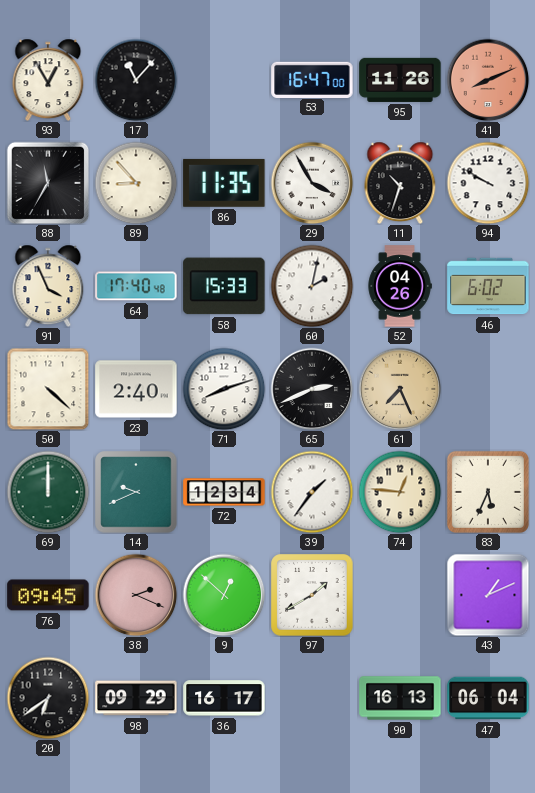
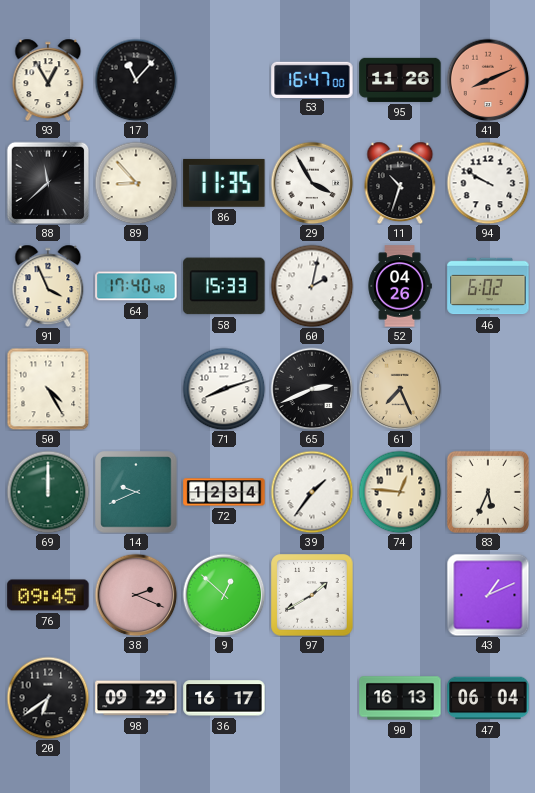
88: 11:35 -> 11:38 (48, 183)
50: 4:22 -> 4:25 (48, 389)
23: 2:40 -> none (136, 389)
